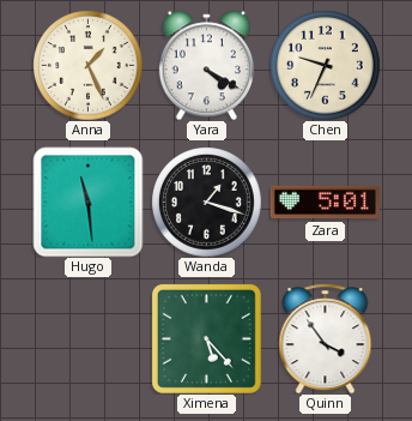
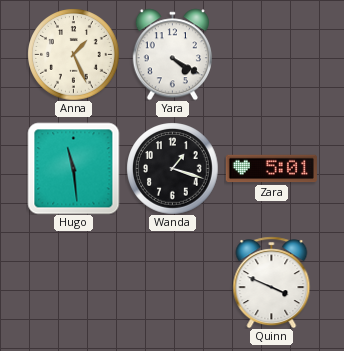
Chen: 9:34 -> none (325, 65)
Ximena: 5:23 -> none (206, 338)
Quinn: 3:54 -> 3:49 (272, 282)
